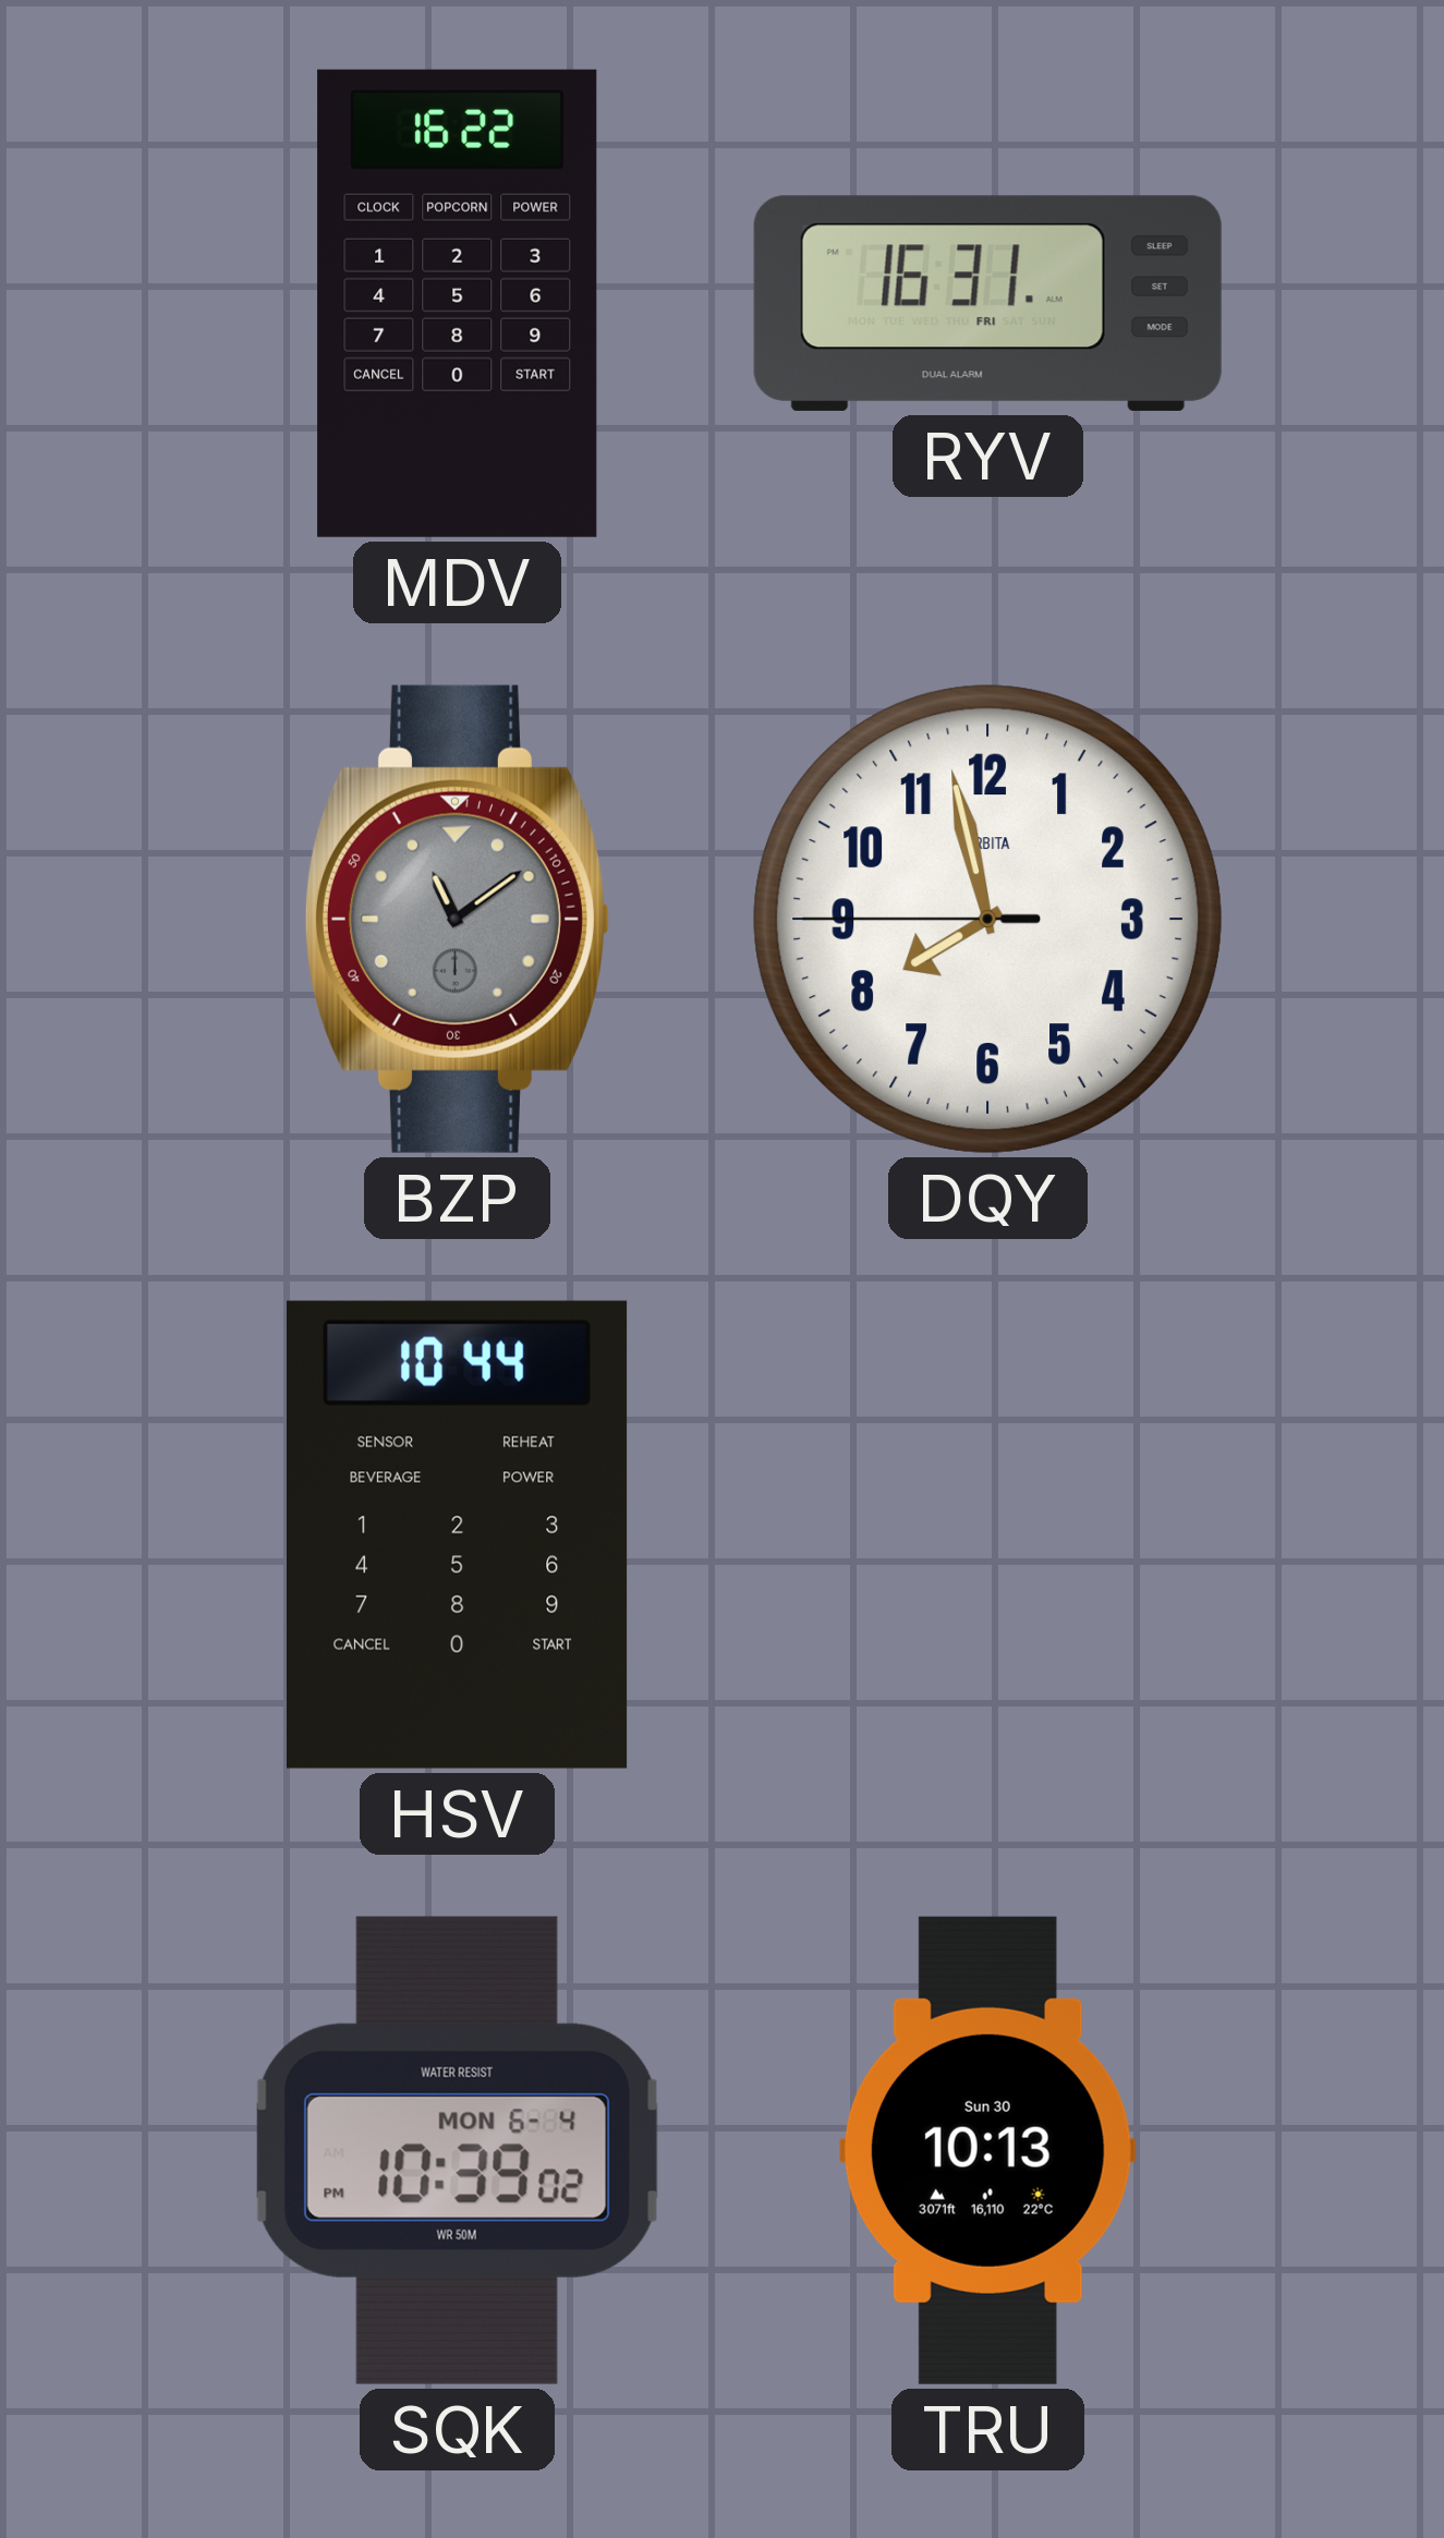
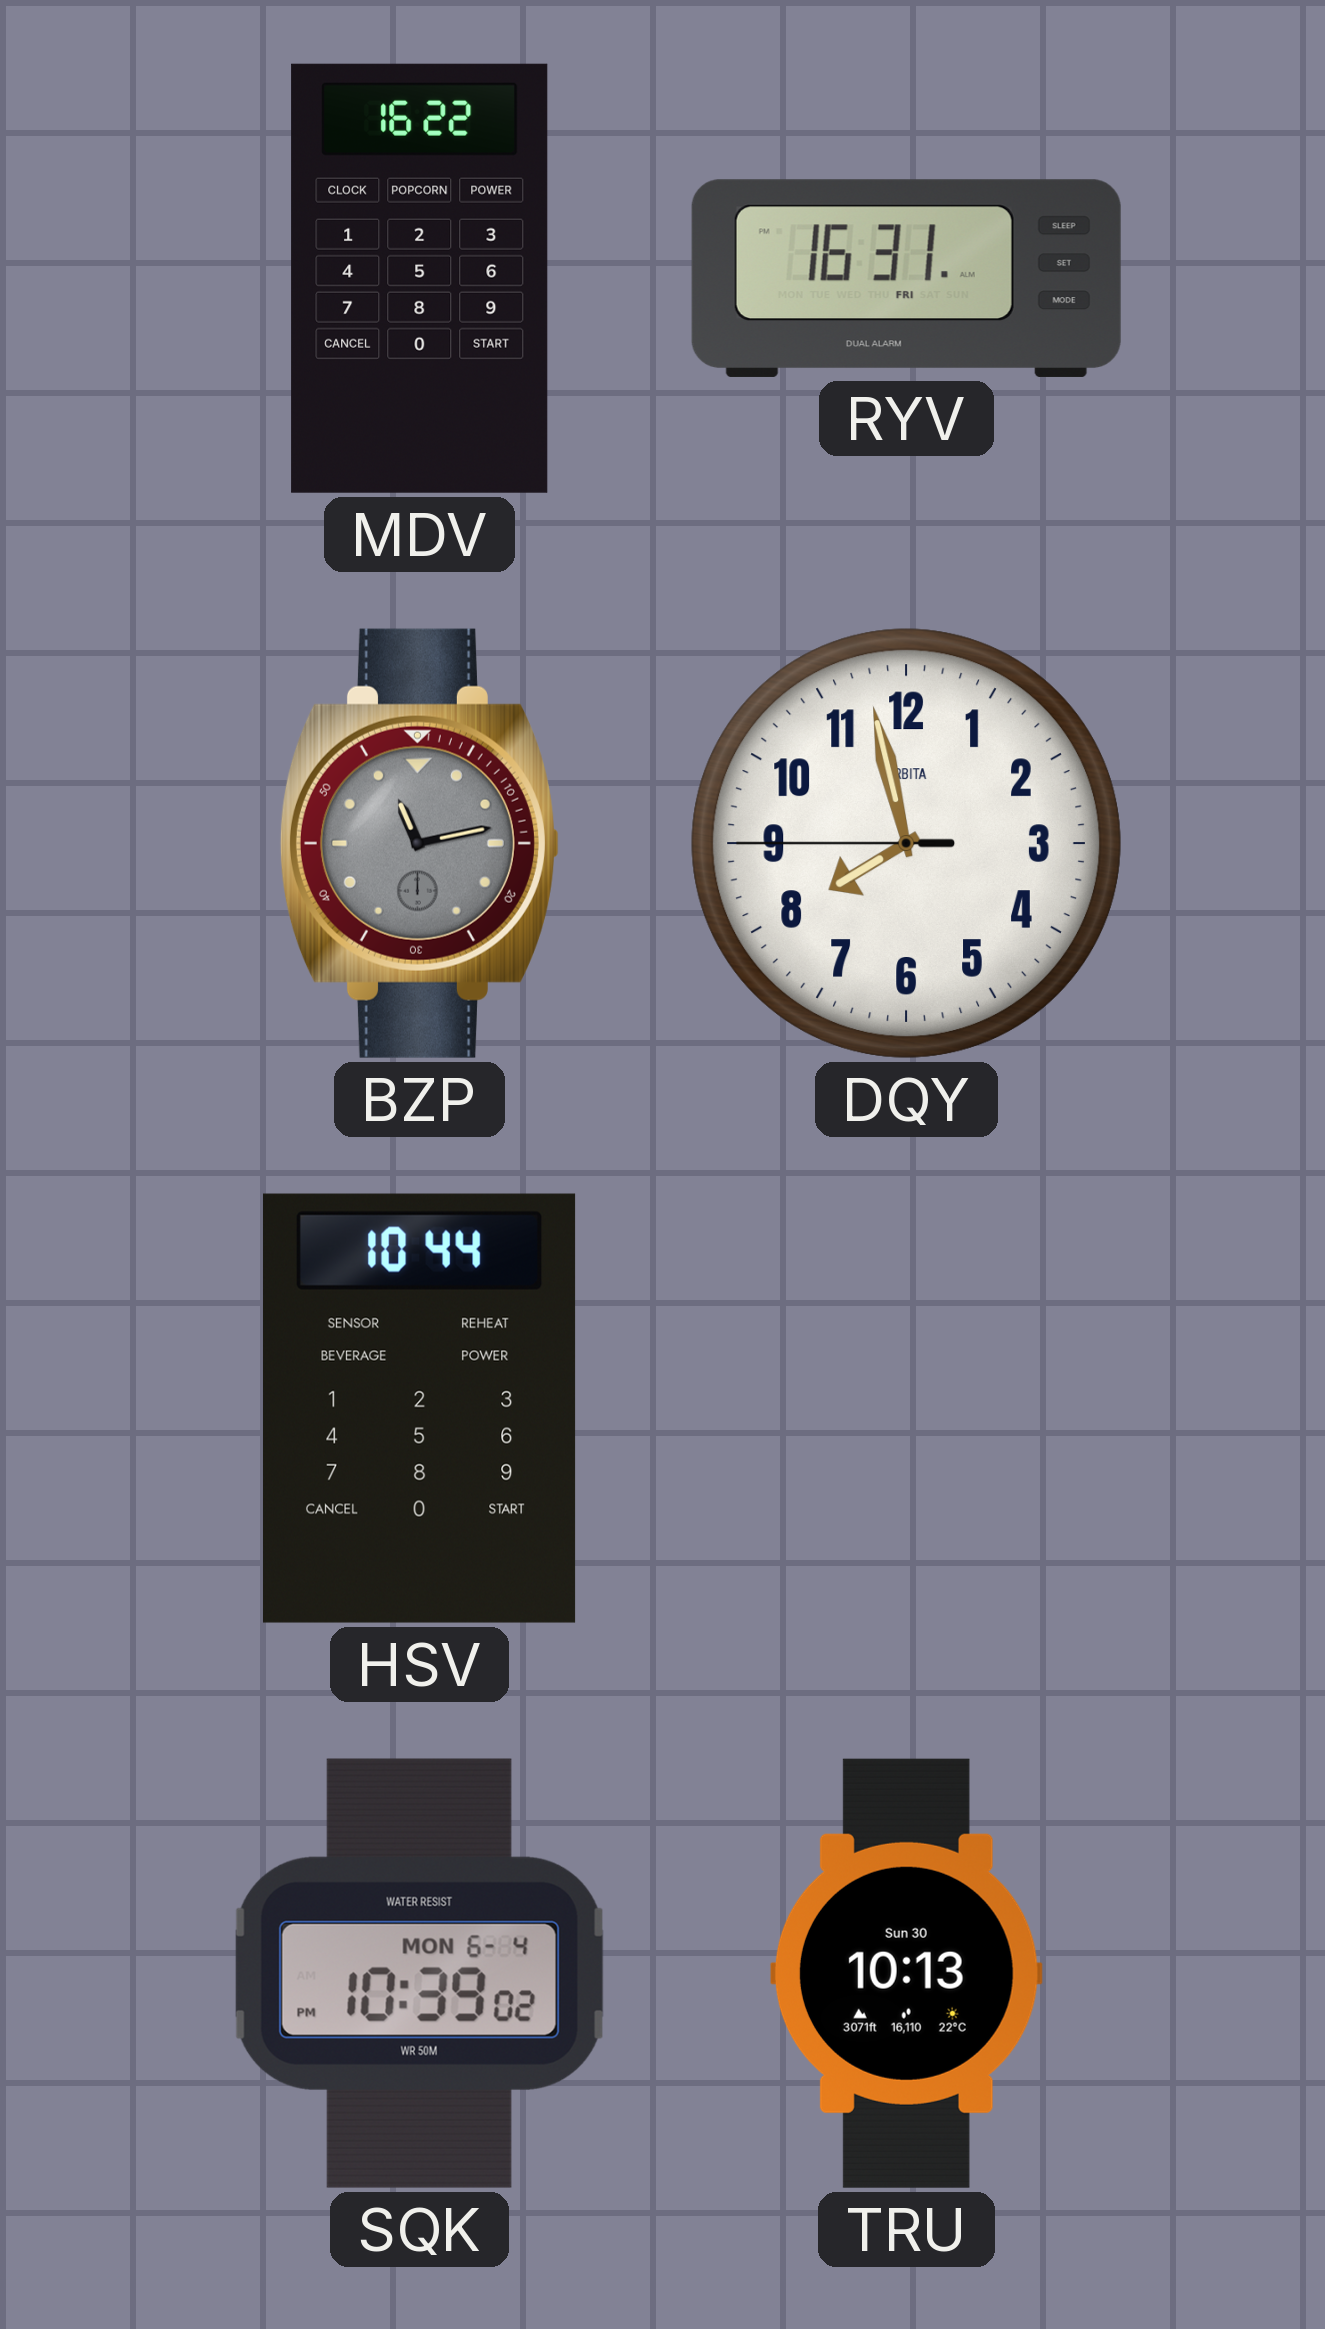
BZP: 11:09 -> 11:13 (419, 843)
